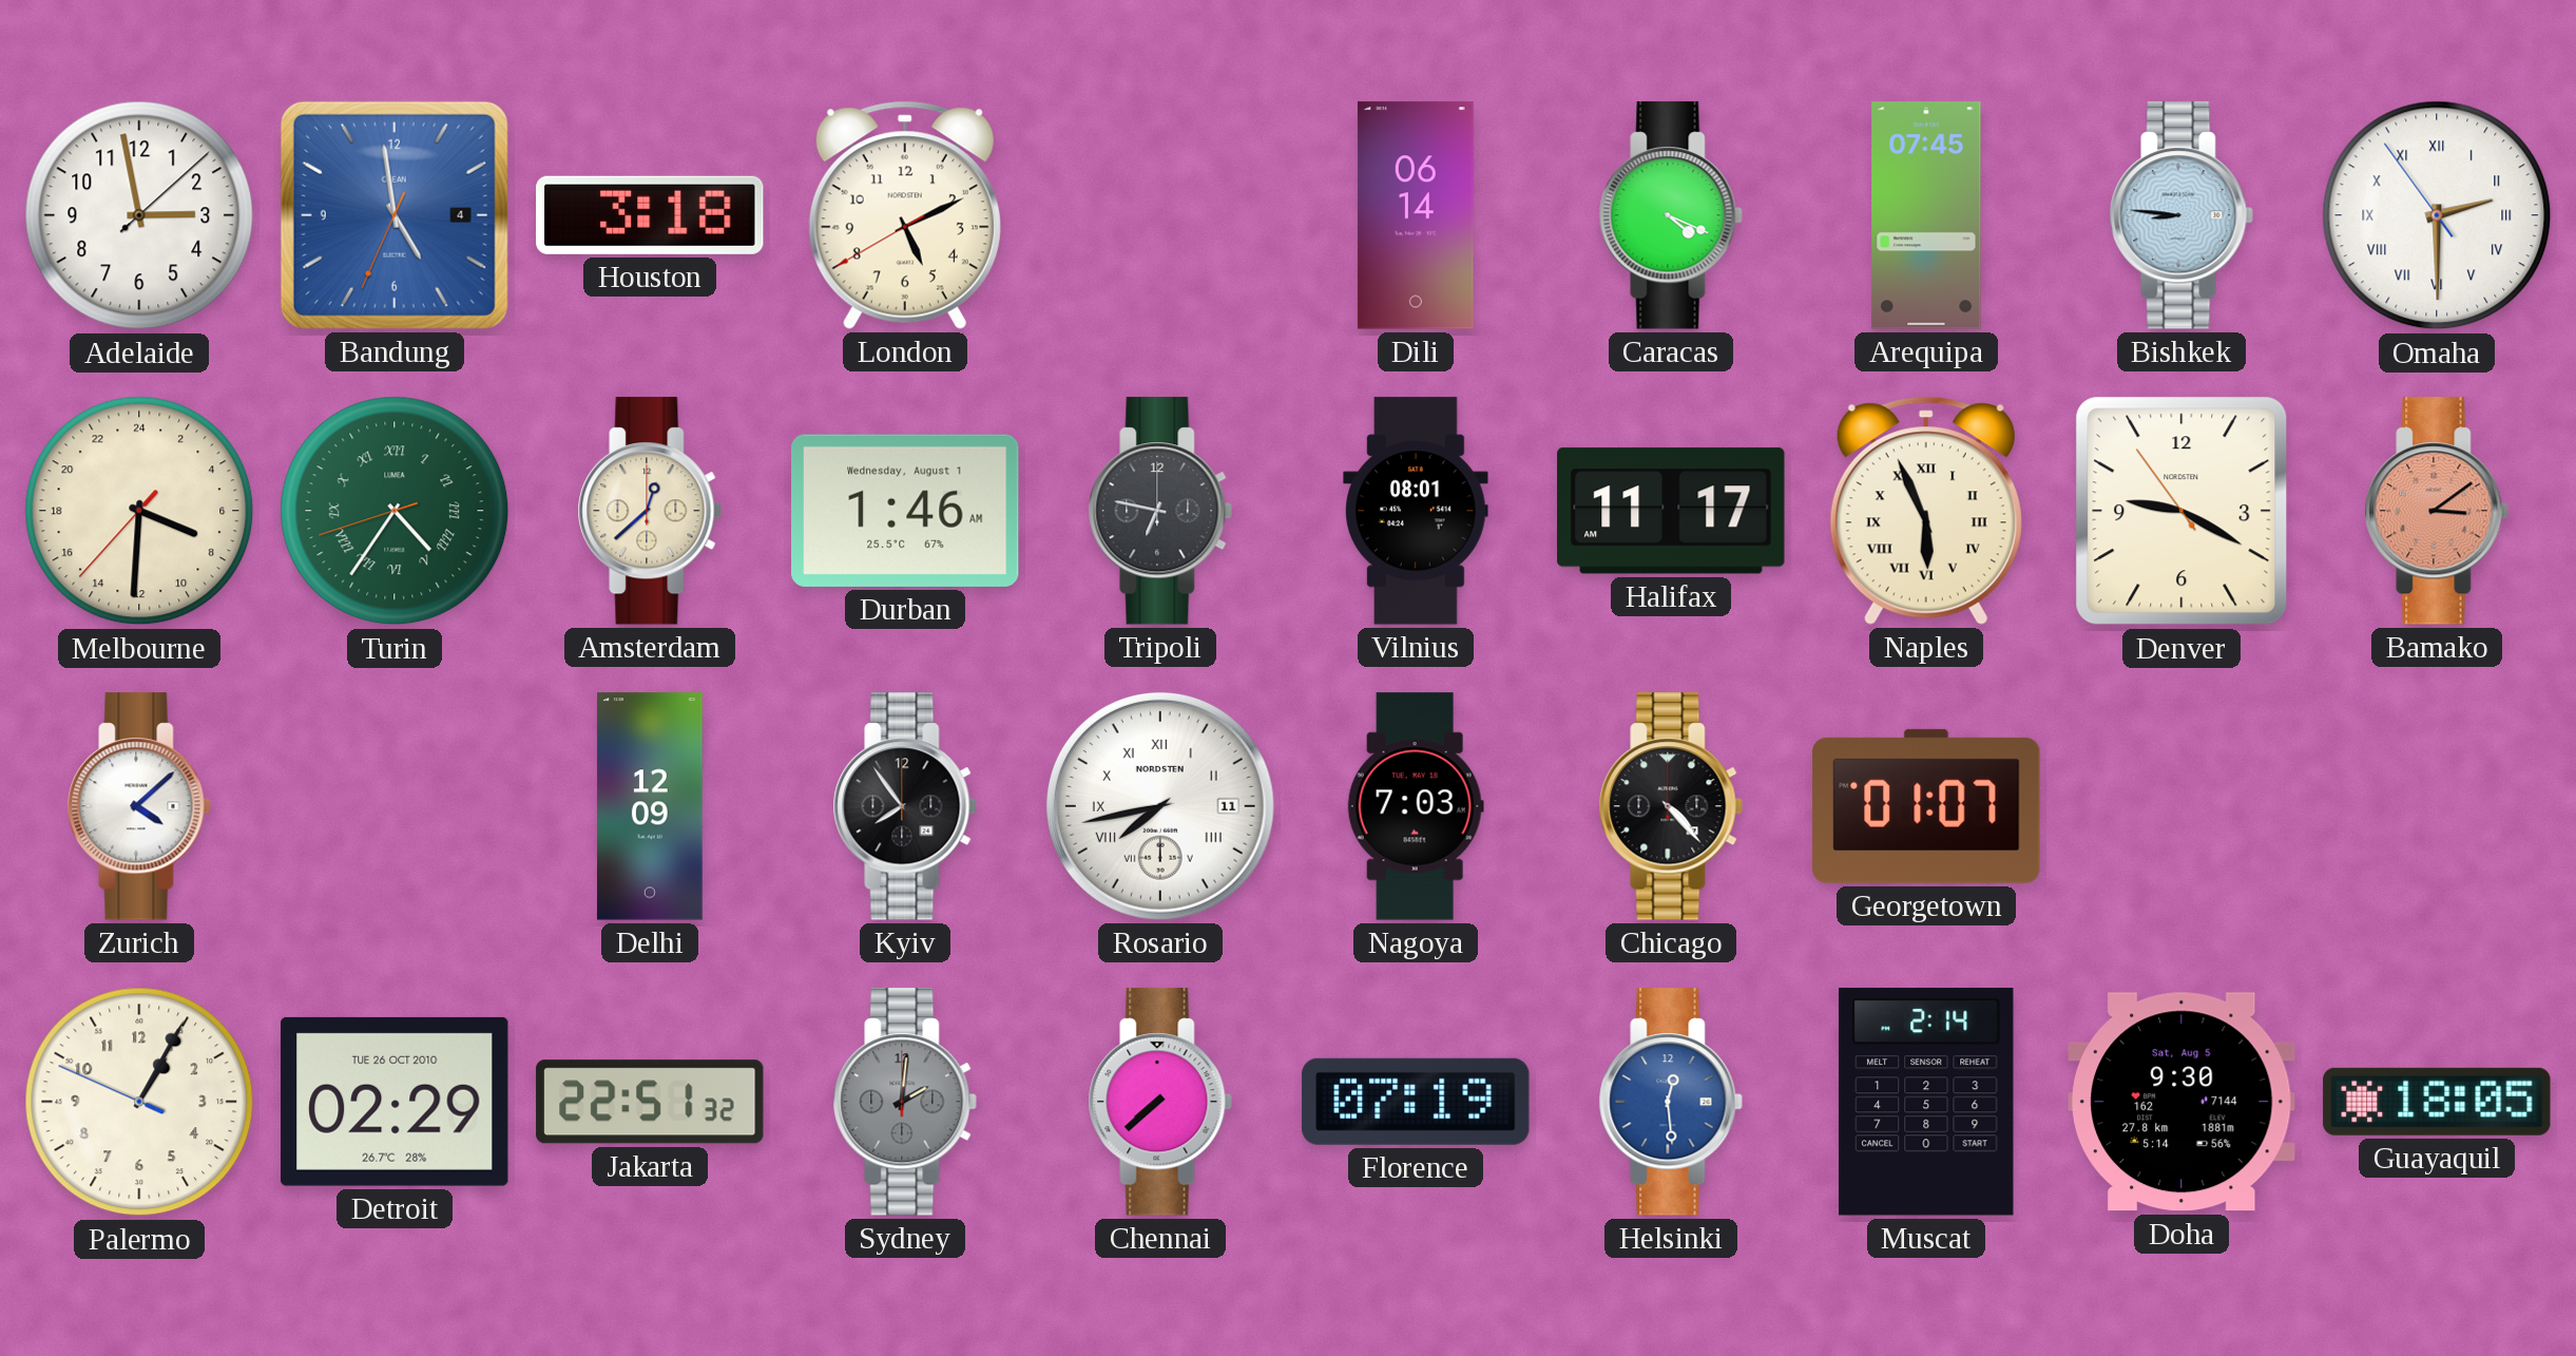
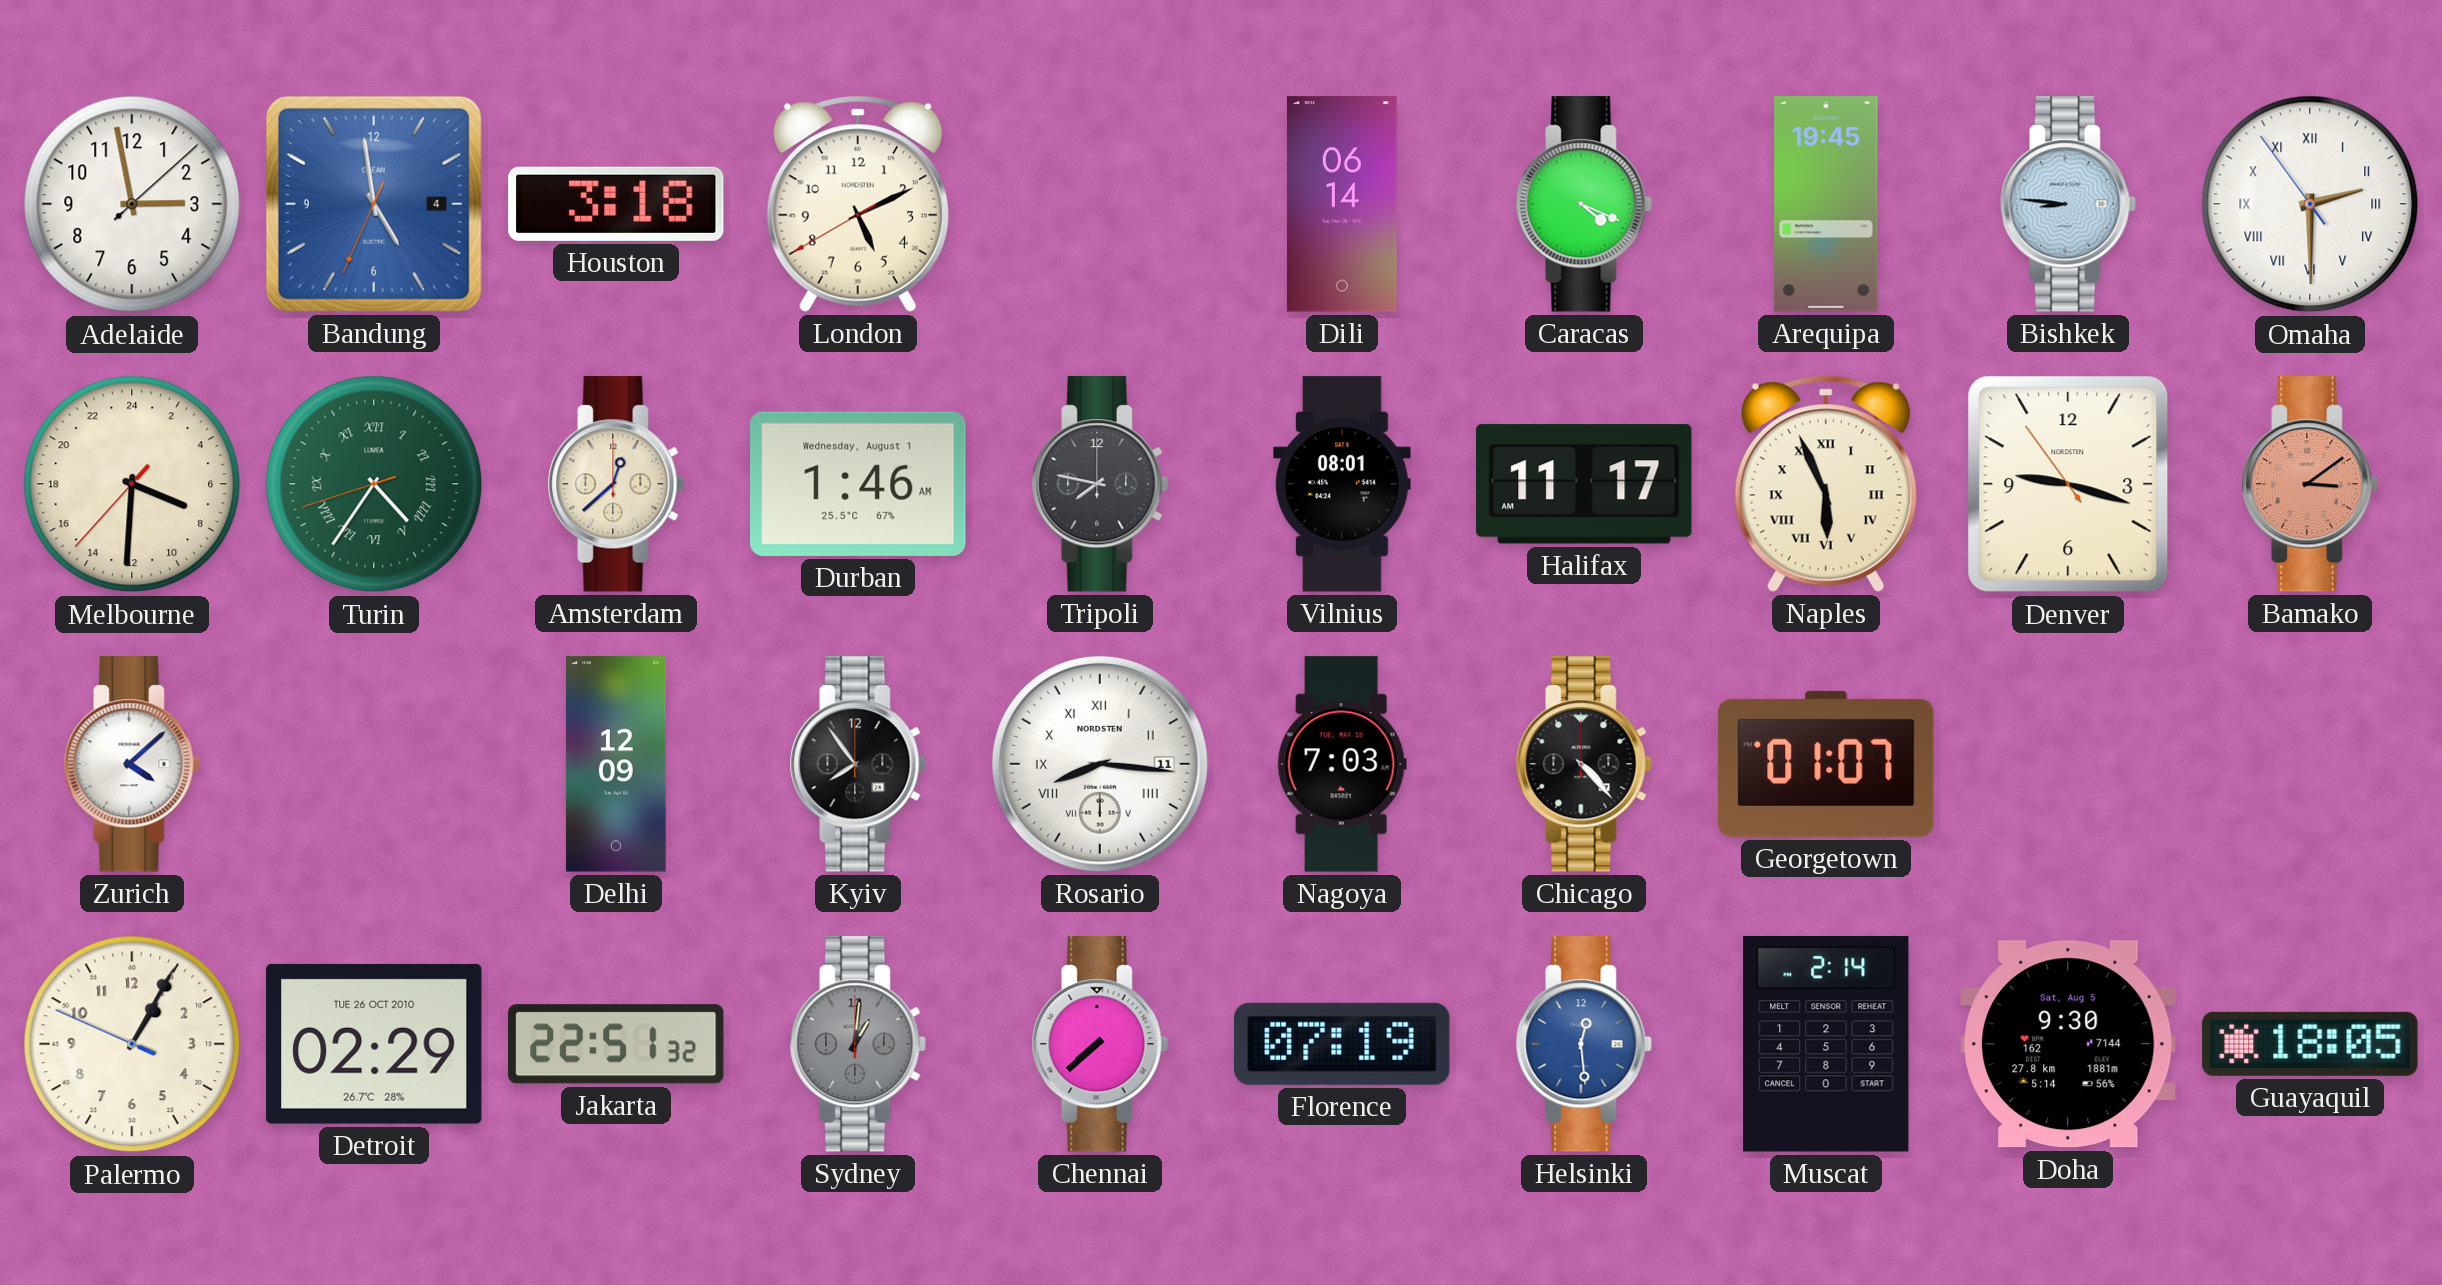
Arequipa: 07:45 -> 19:45 (1826, 204)
Tripoli: 6:47 -> 7:47 (1100, 484)
Denver: 9:19 -> 9:17 (2068, 484)
Rosario: 7:43 -> 8:16 (1100, 764)
Sydney: 2:01 -> 1:01 (858, 1044)
